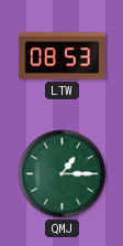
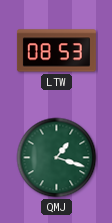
QMJ: 1:15 -> 1:18 (57, 158)
